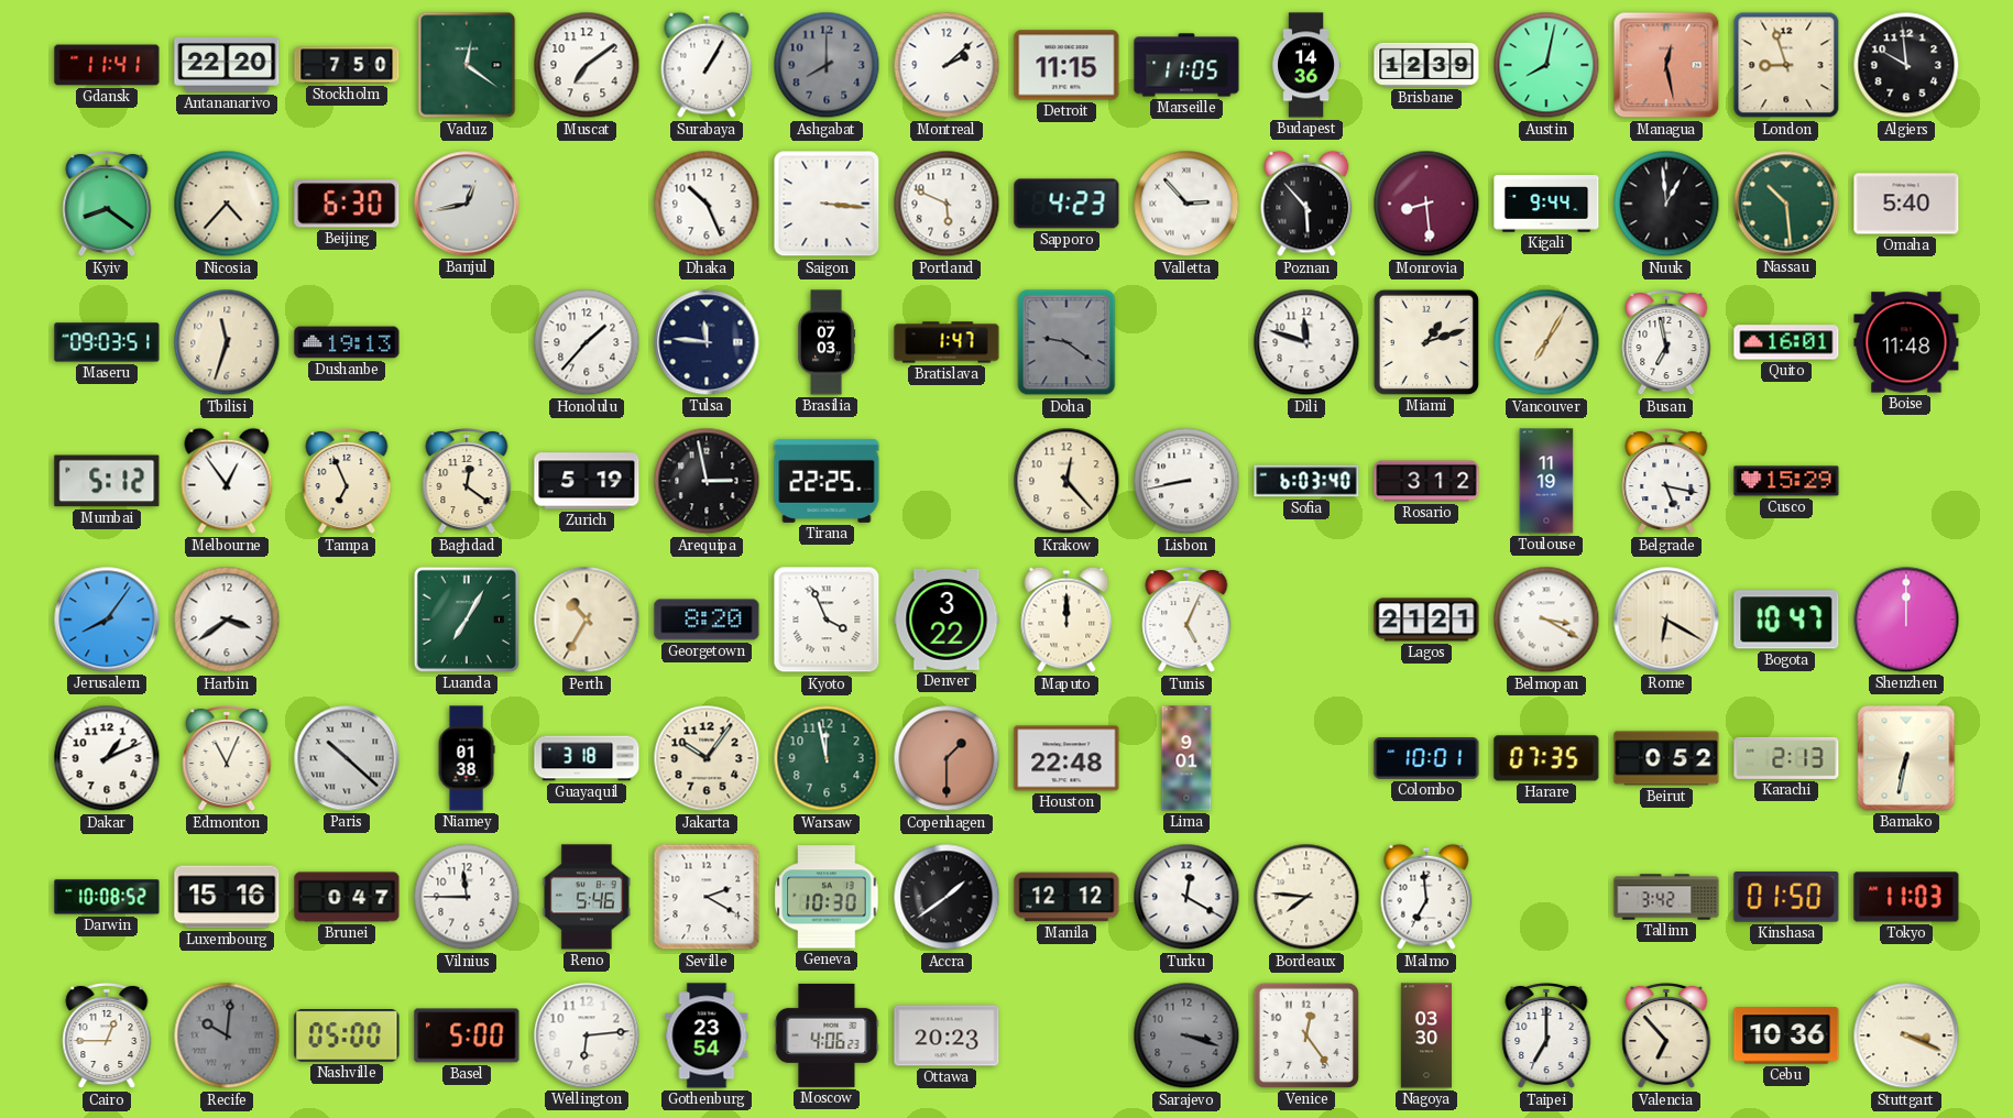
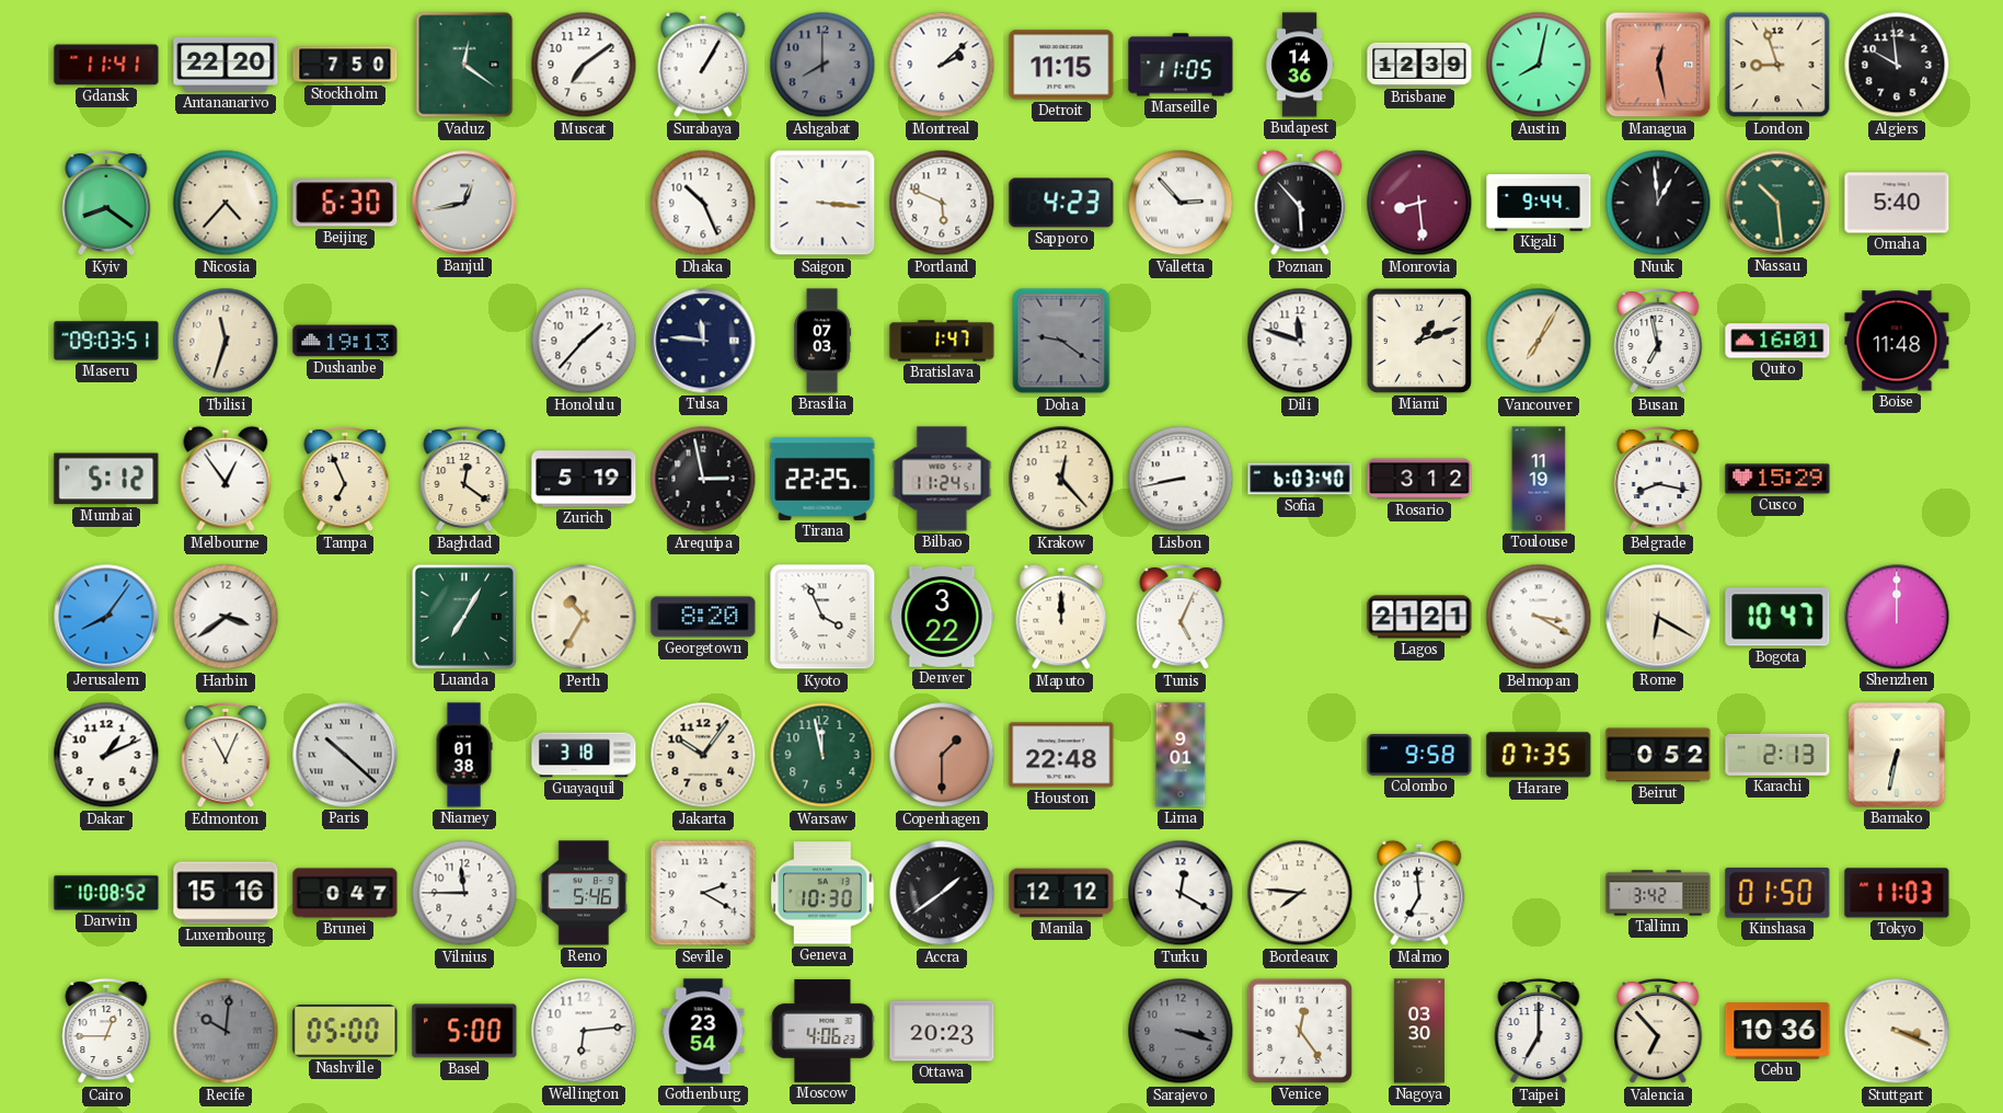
Bilbao: none -> 11:24 (942, 479)
Belgrade: 5:17 -> 8:17 (1658, 479)
Colombo: 10:01 -> 9:58 (1419, 756)
